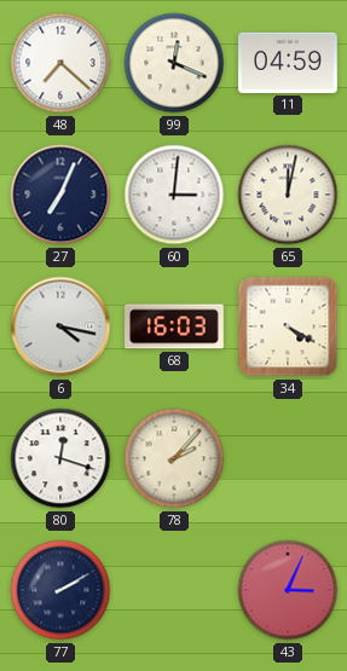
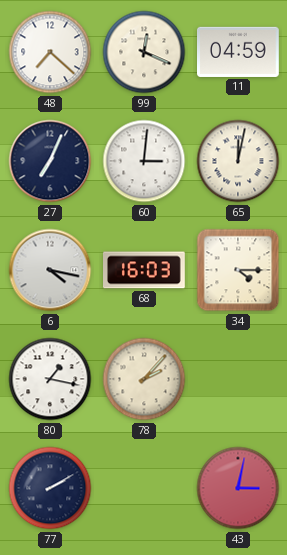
34: 4:20 -> 4:15 (238, 270)
80: 12:18 -> 1:17 (50, 379)
43: 3:04 -> 3:02 (238, 488)
